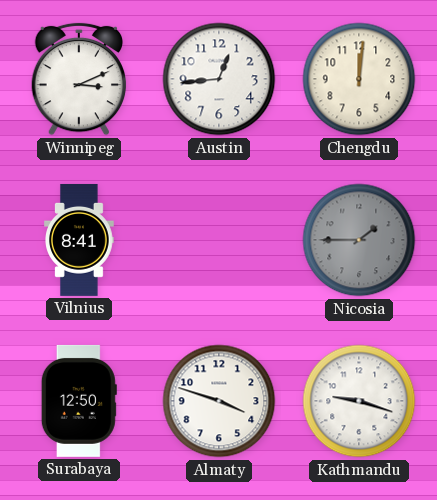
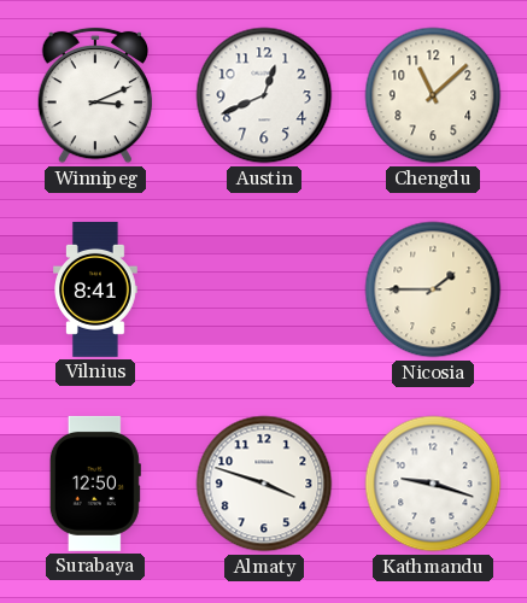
Austin: 12:44 -> 12:41 (264, 95)
Chengdu: 12:01 -> 11:08 (433, 95)
Nicosia dial: grey -> cream (433, 289)
